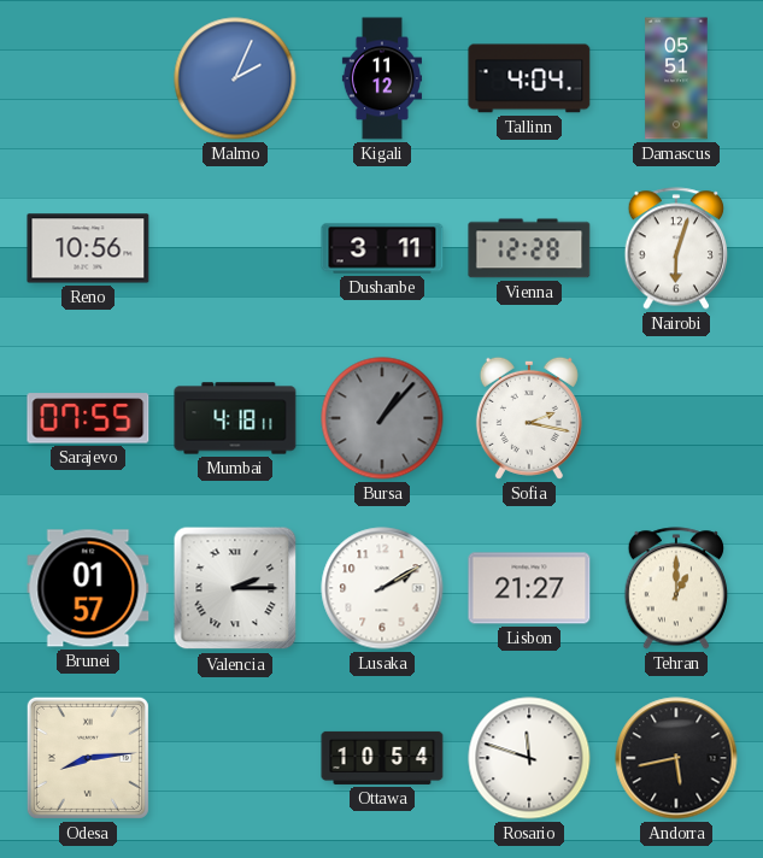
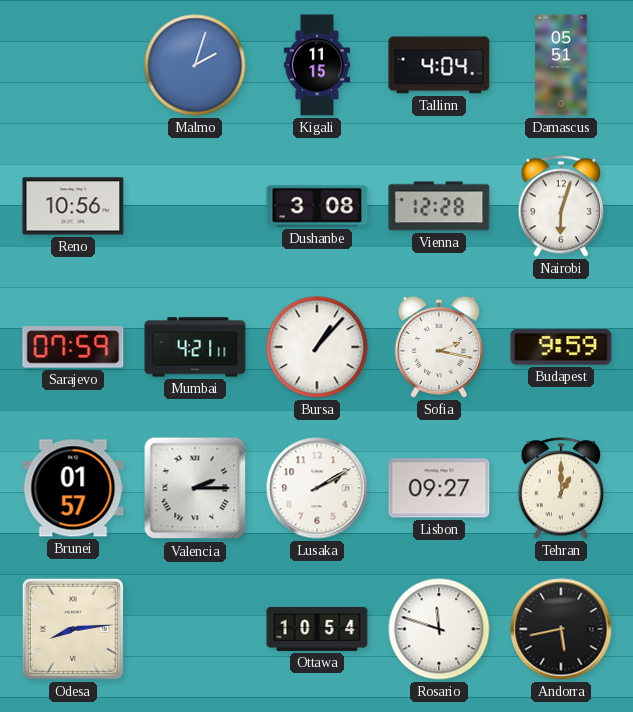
Malmo: 2:04 -> 2:03 (195, 65)
Kigali: 11:12 -> 11:15 (317, 65)
Dushanbe: 3:11 -> 3:08 (317, 206)
Sarajevo: 07:55 -> 07:59 (73, 347)
Mumbai: 4:18 -> 4:21 (195, 347)
Bursa dial: grey -> white (317, 347)
Budapest: none -> 9:59 (561, 347)
Lisbon: 21:27 -> 09:27 (439, 488)
